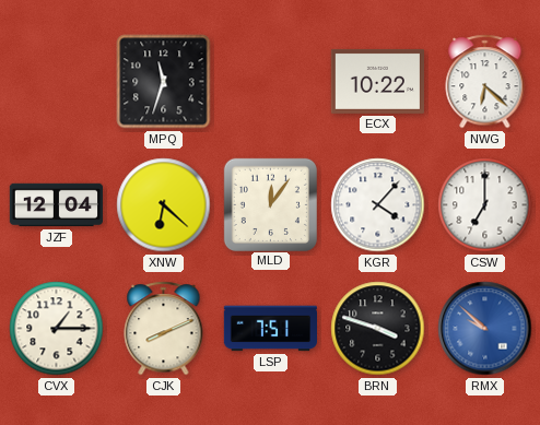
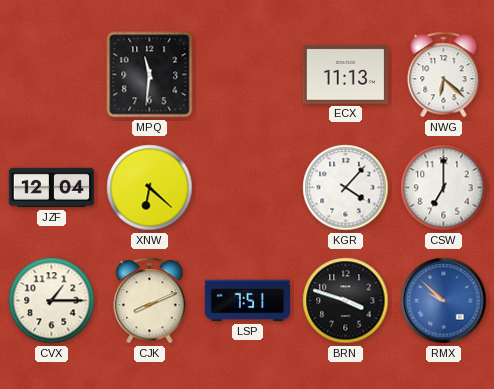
MPQ: 11:33 -> 11:31 (150, 75)
ECX: 10:22 -> 11:13 (345, 74)
MLD: 12:06 -> none (270, 204)
